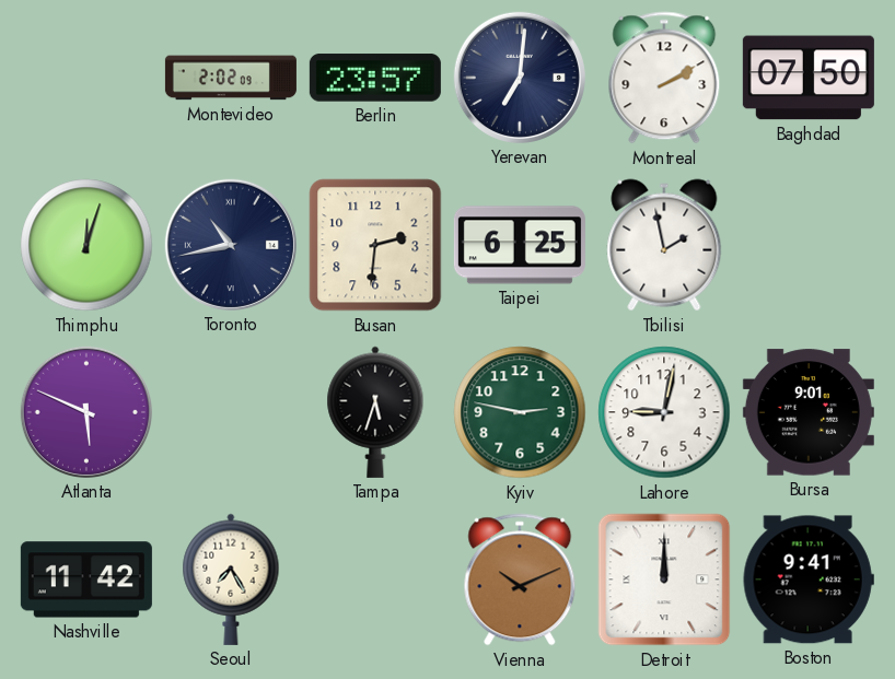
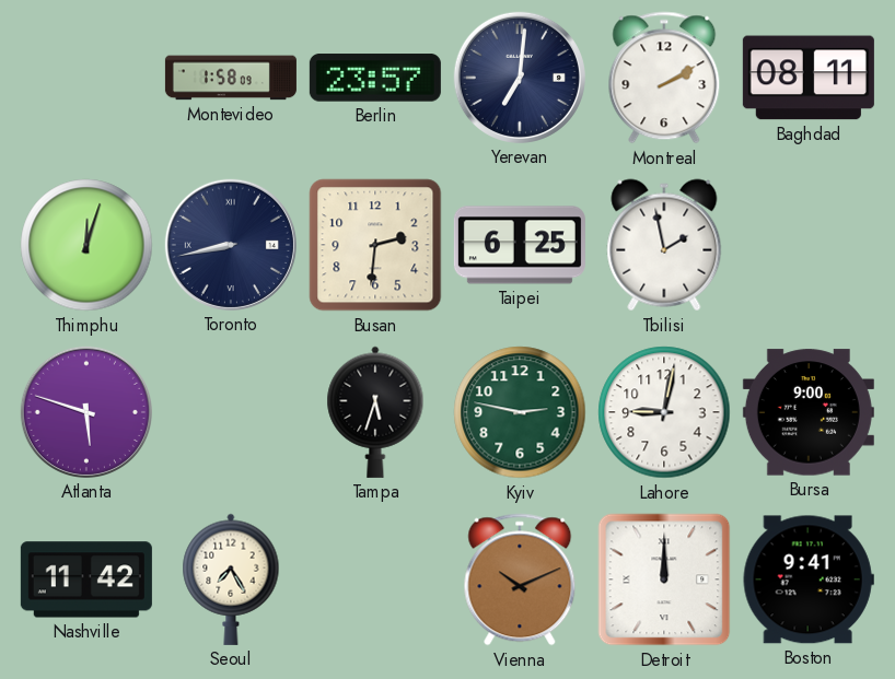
Montevideo: 2:02 -> 1:58 (231, 78)
Baghdad: 07:50 -> 08:11 (809, 78)
Toronto: 10:43 -> 8:43 (231, 245)
Atlanta: 5:49 -> 5:48 (86, 412)
Bursa: 9:01 -> 9:00 (809, 412)
